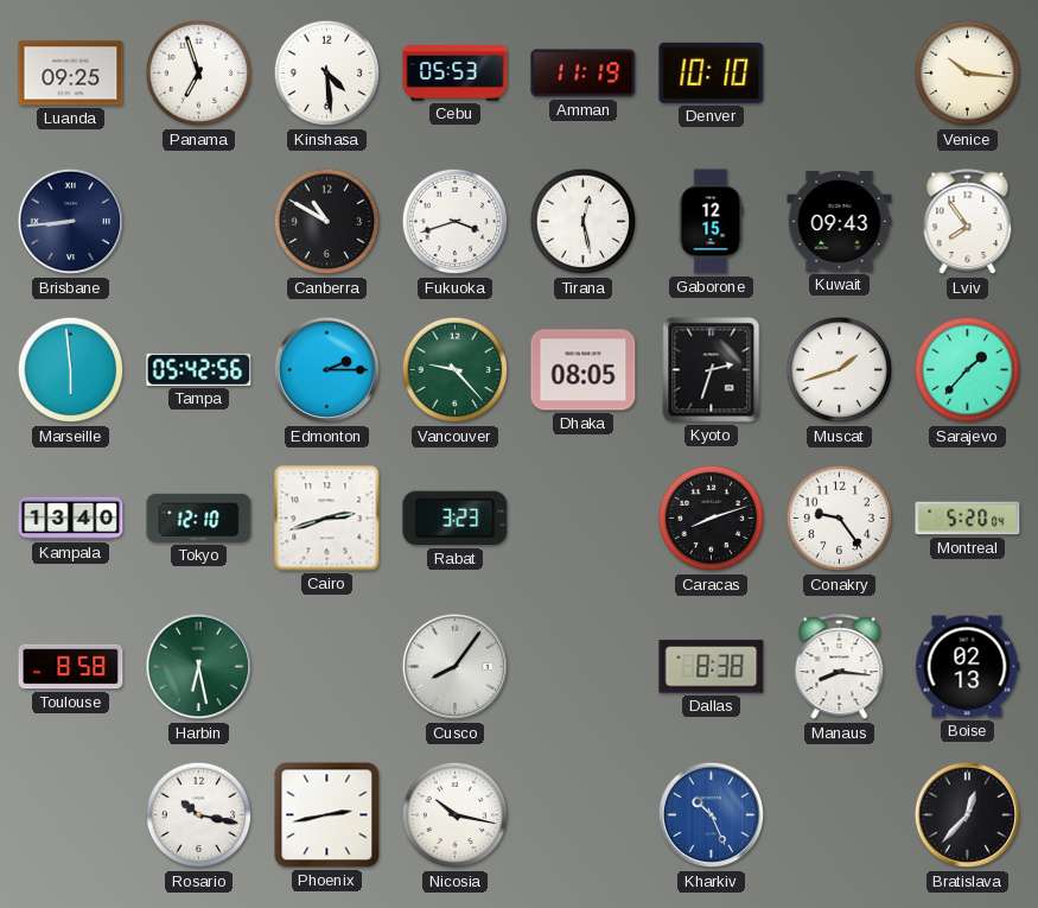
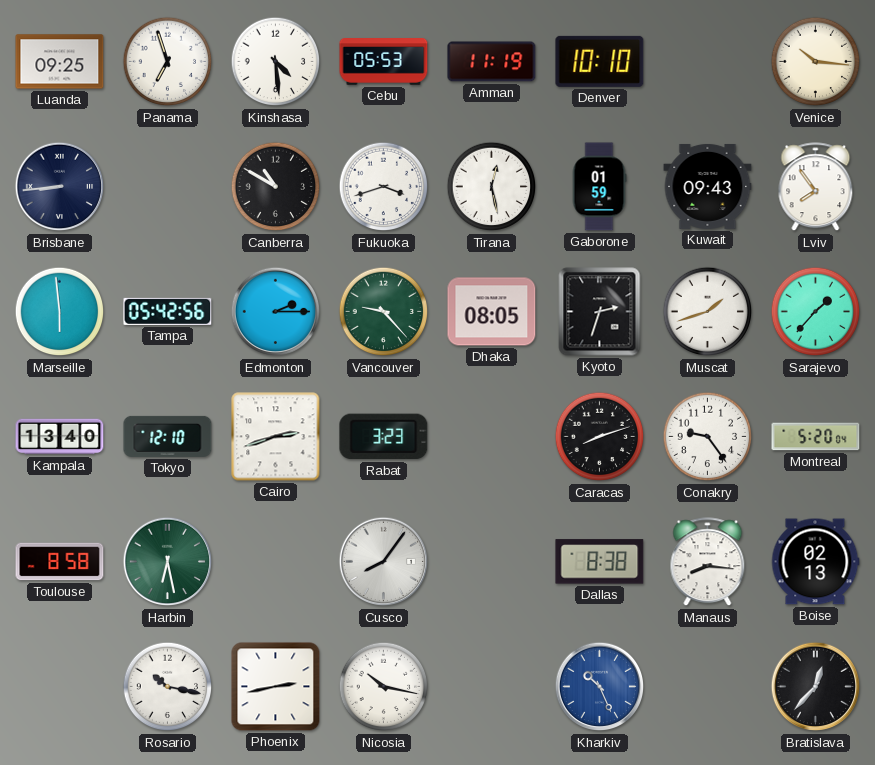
Gaborone: 12:15 -> 01:59 (599, 187)
